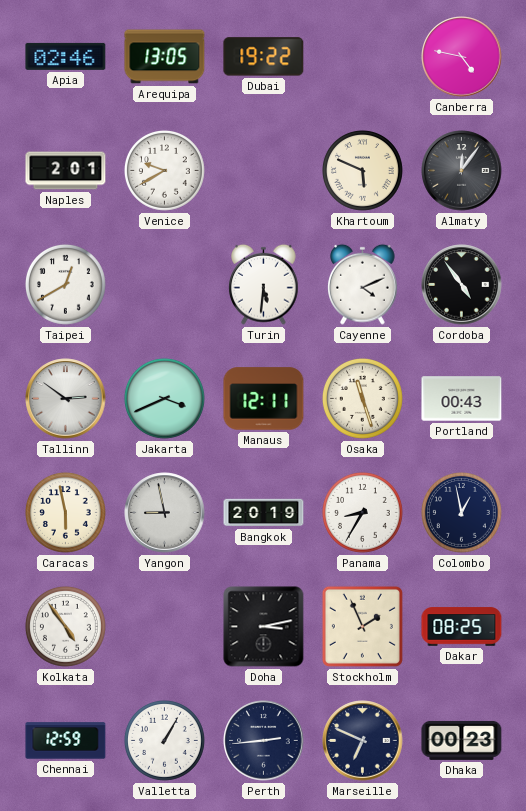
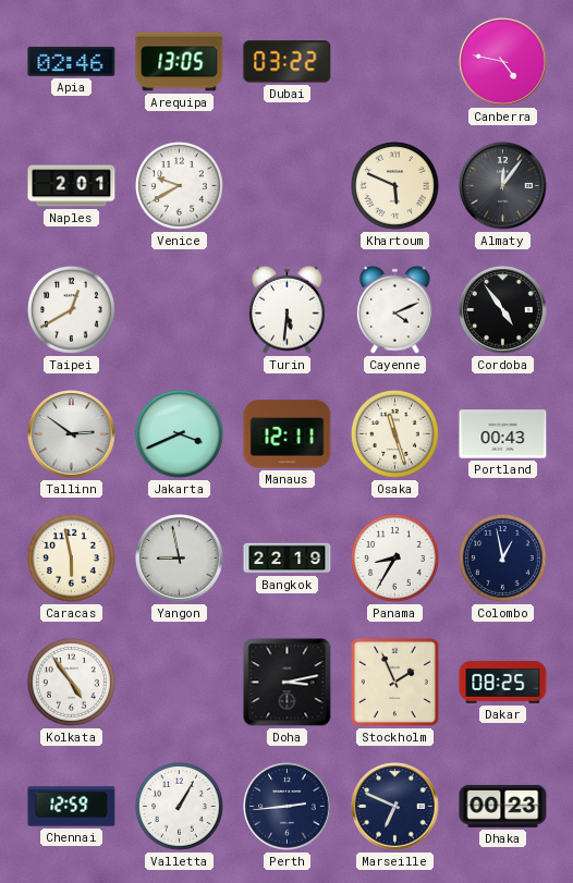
Dubai: 19:22 -> 03:22 (288, 62)
Bangkok: 20:19 -> 22:19 (288, 559)
